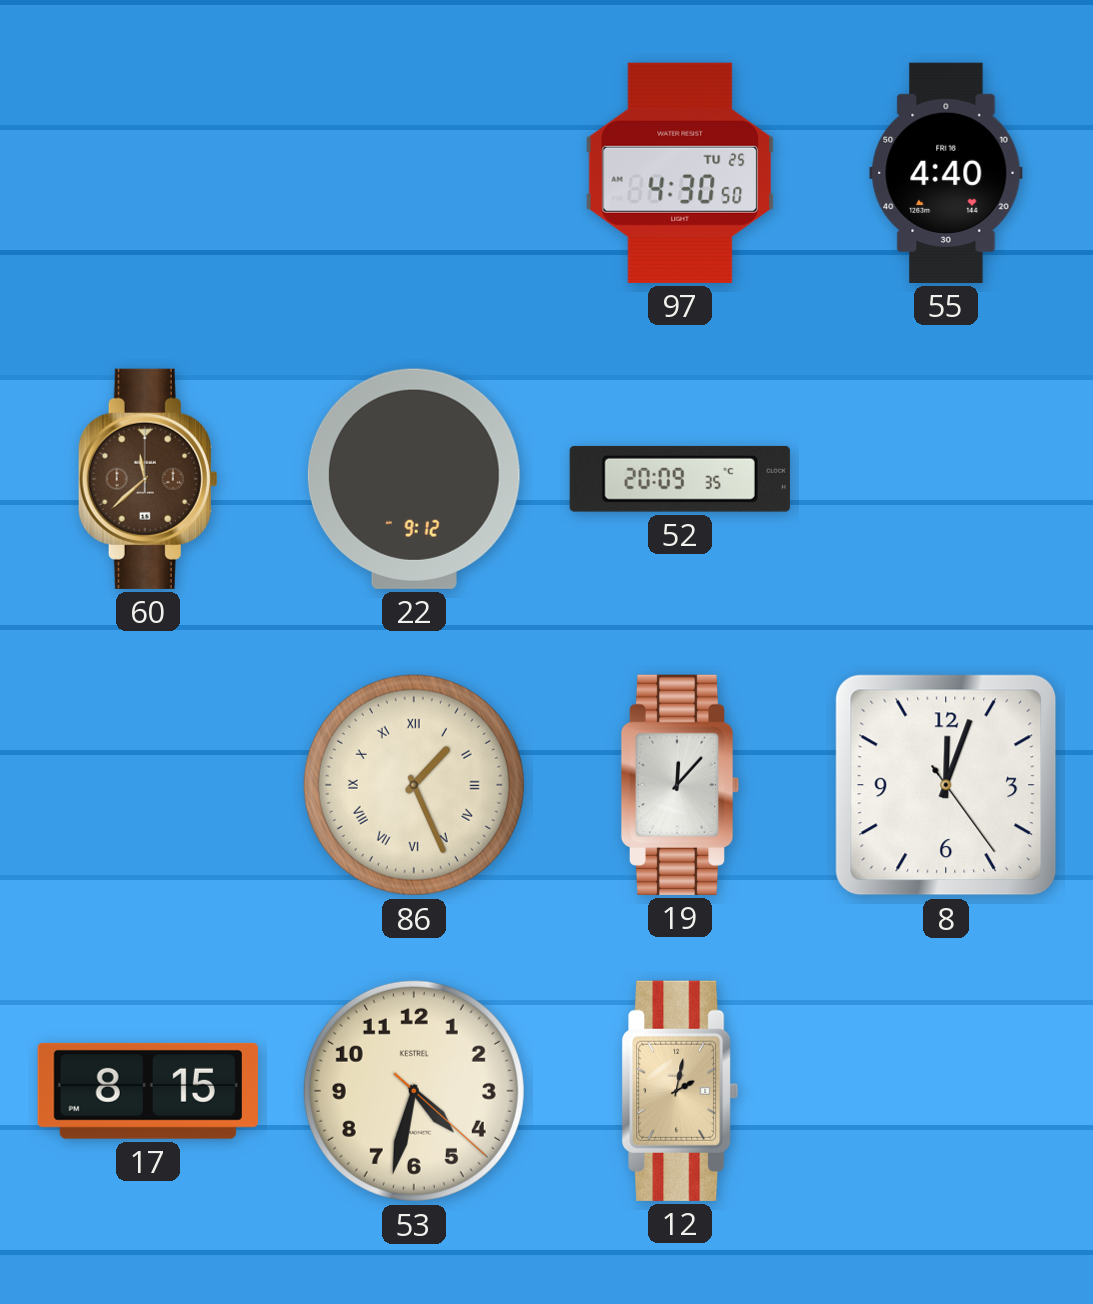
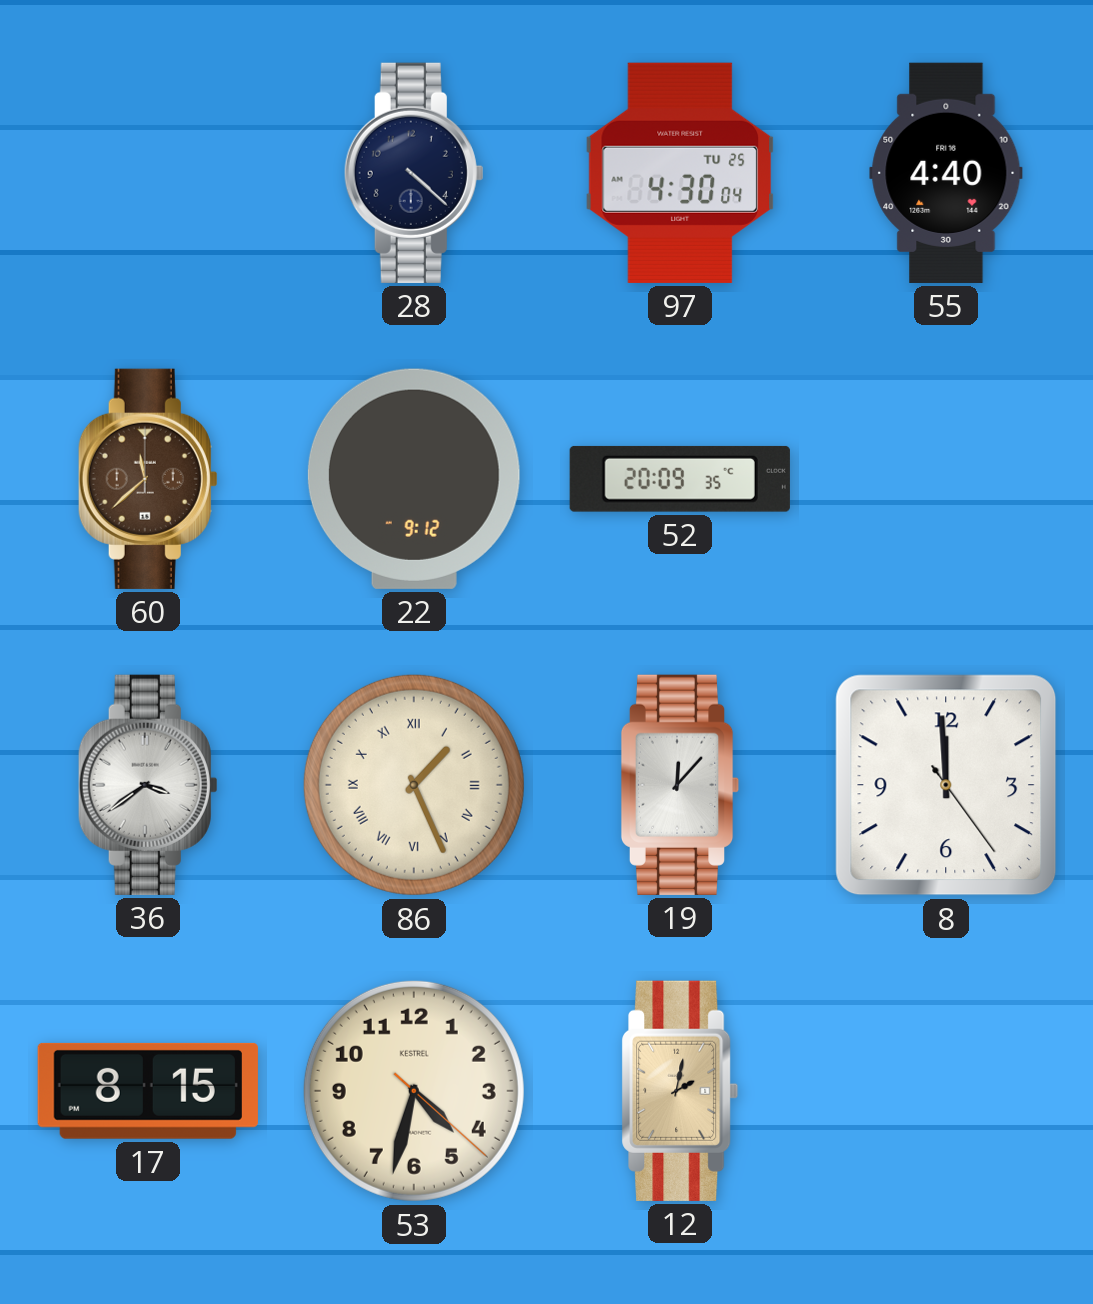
28: none -> 4:22 (414, 173)
97: 4:30:50 -> 4:30:04 (680, 173)
36: none -> 3:39 (148, 785)
8: 12:03 -> 11:59 (946, 785)
